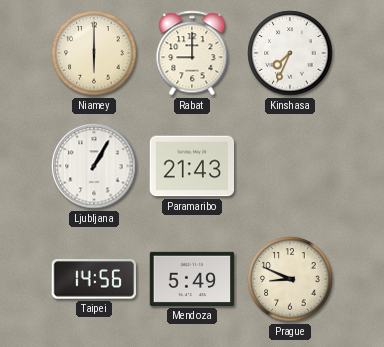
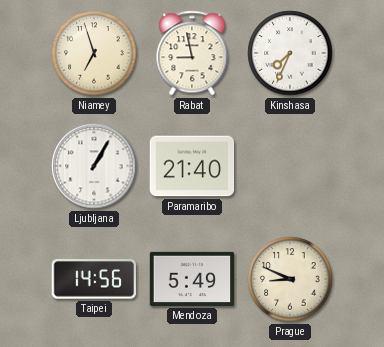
Niamey: 6:00 -> 6:57 (94, 53)
Rabat: 9:00 -> 8:58 (192, 53)
Paramaribo: 21:43 -> 21:40 (192, 166)
